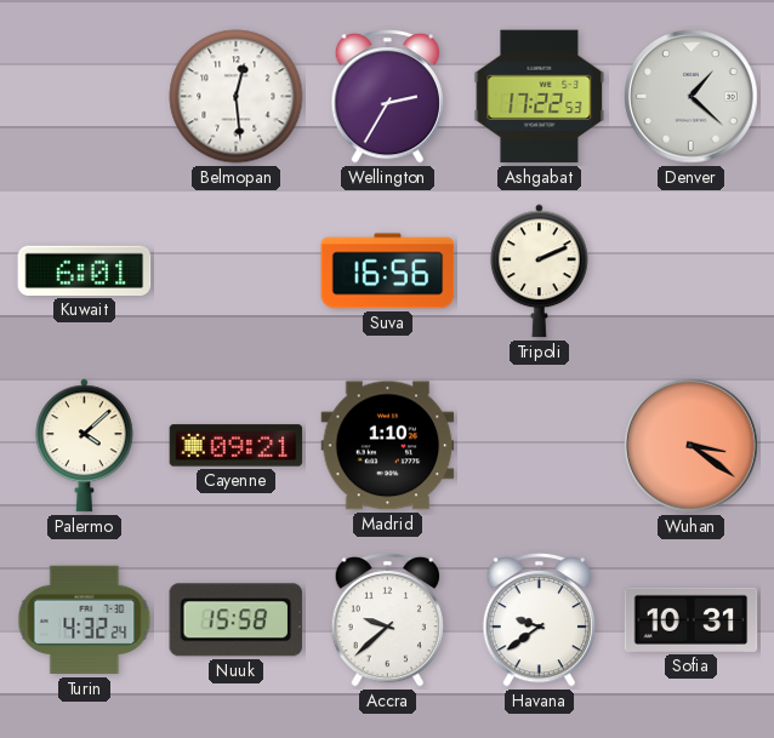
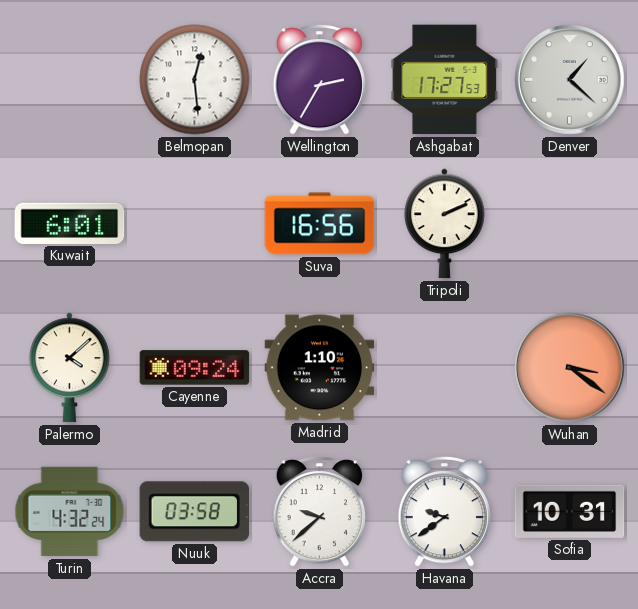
Ashgabat: 17:22 -> 17:27 (445, 80)
Cayenne: 09:21 -> 09:24 (195, 368)
Nuuk: 15:58 -> 03:58 (195, 512)
